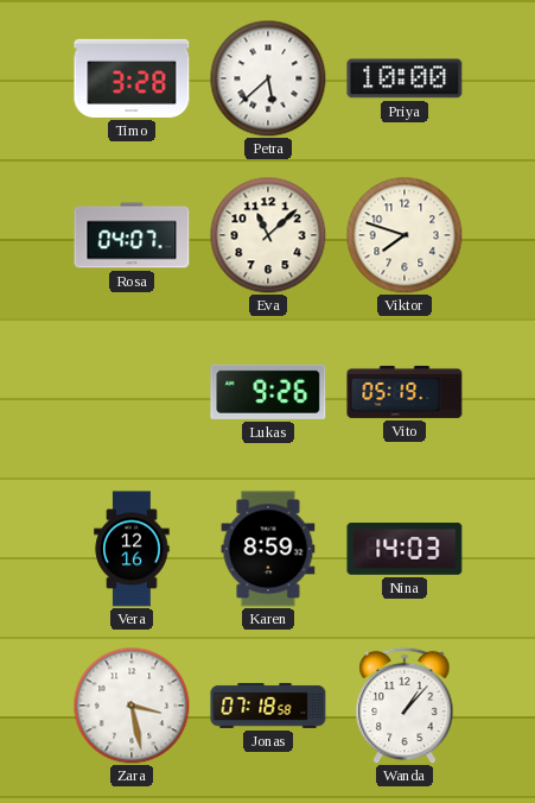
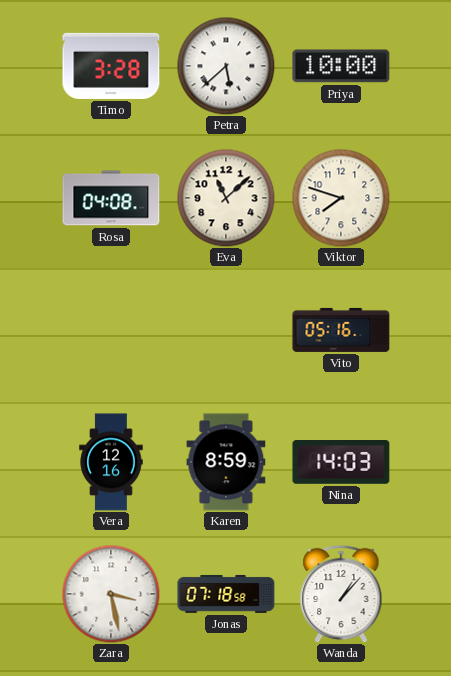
Rosa: 04:07 -> 04:08 (111, 198)
Lukas: 9:26 -> none (268, 392)
Vito: 05:19 -> 05:16 (341, 330)
